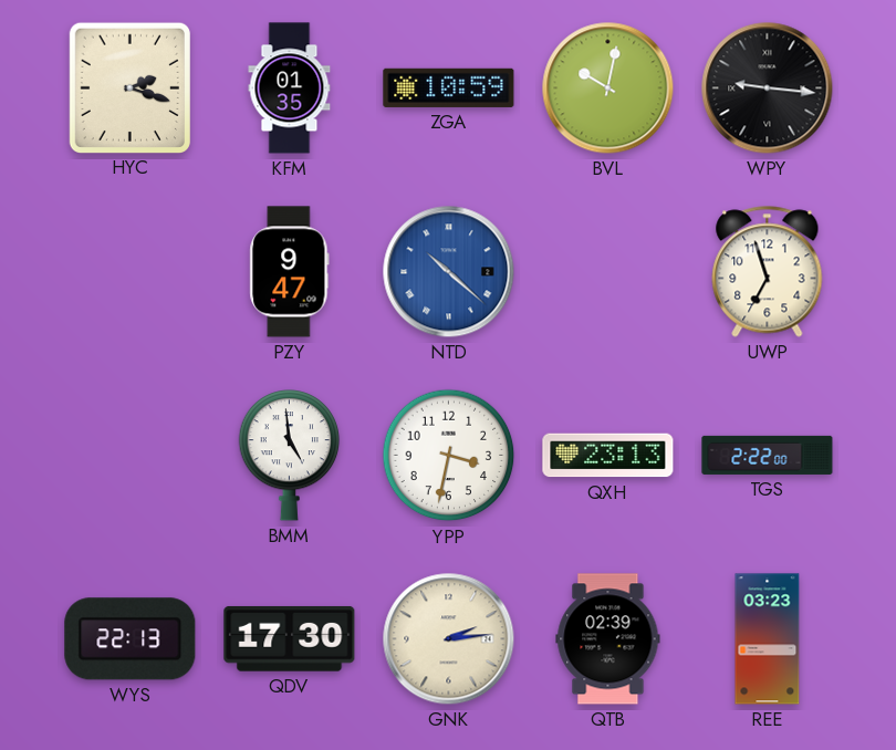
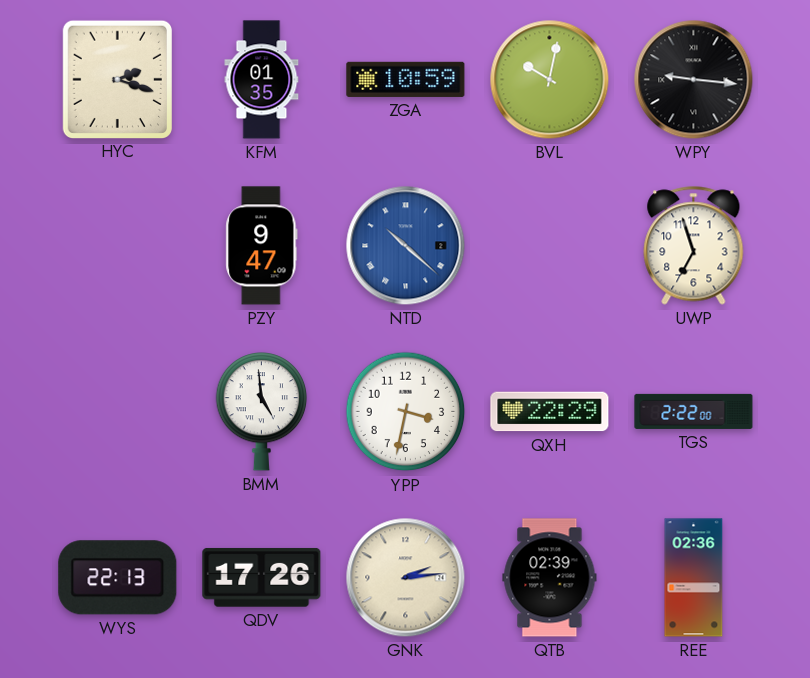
QXH: 23:13 -> 22:29 (550, 412)
QDV: 17:30 -> 17:26 (262, 578)
REE: 03:23 -> 02:36 (694, 578)
